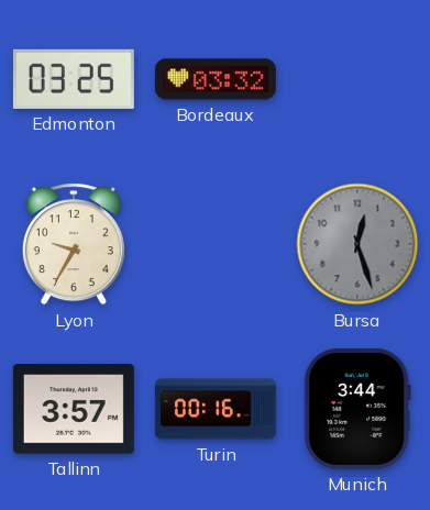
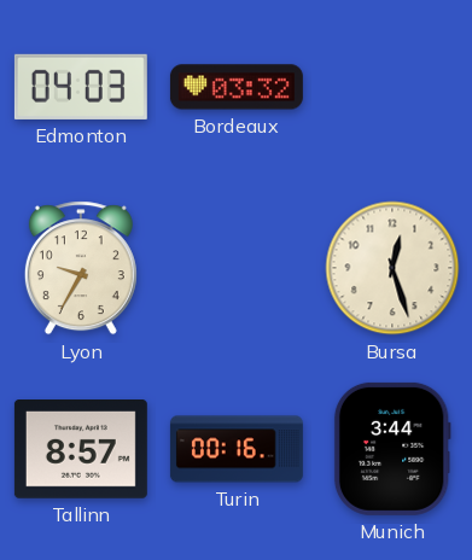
Edmonton: 03:25 -> 04:03 (81, 87)
Bursa dial: grey -> cream (392, 268)
Tallinn: 3:57 -> 8:57 (81, 450)
